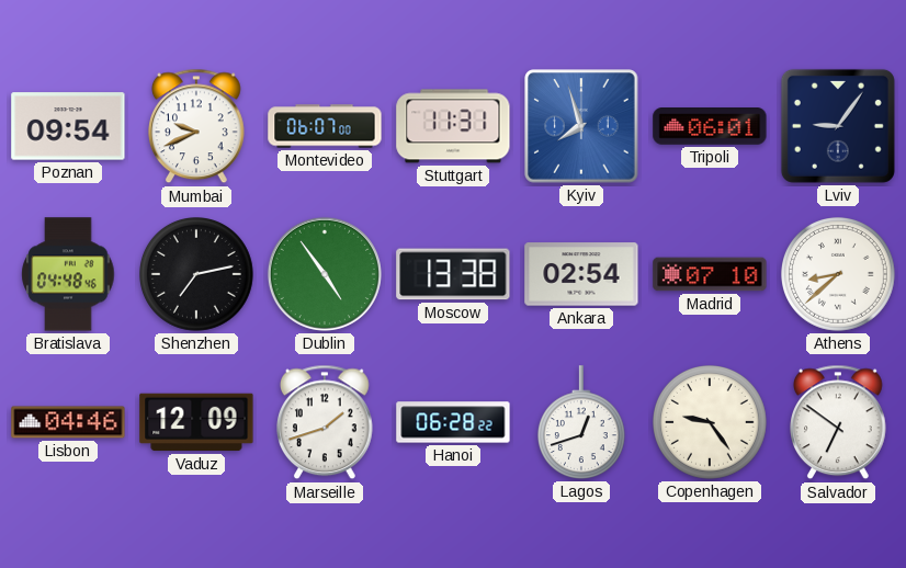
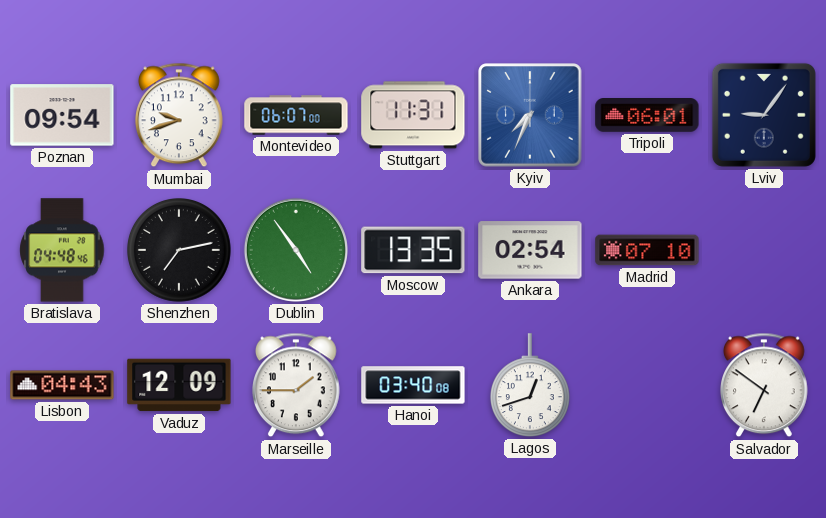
Mumbai: 9:41 -> 9:42 (180, 115)
Kyiv: 7:57 -> 7:34 (530, 115)
Moscow: 13:38 -> 13:35 (413, 250)
Athens: 8:38 -> none (839, 275)
Lisbon: 04:46 -> 04:43 (62, 385)
Marseille: 1:42 -> 1:45 (297, 385)
Hanoi: 06:28 -> 03:40 (413, 385)
Copenhagen: 9:24 -> none (711, 423)
